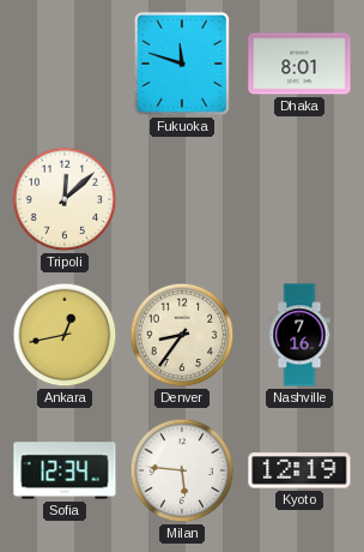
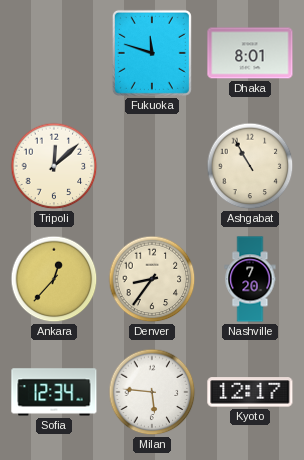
Ashgabat: none -> 10:55 (250, 166)
Ankara: 12:43 -> 12:37 (54, 279)
Nashville: 7:16 -> 7:20 (250, 279)
Kyoto: 12:19 -> 12:17 (250, 392)
